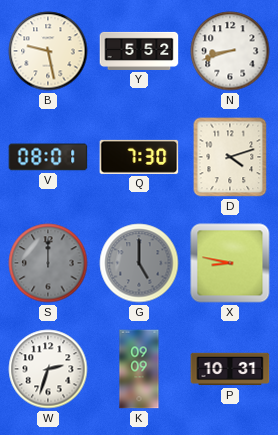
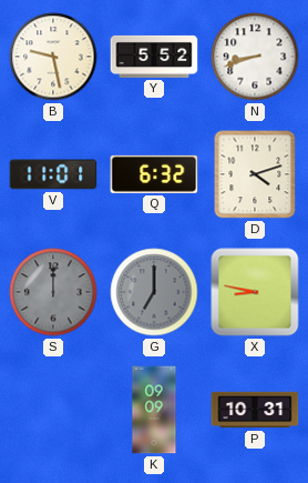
V: 08:01 -> 11:01 (53, 174)
Q: 7:30 -> 6:32 (154, 174)
G: 5:00 -> 7:00 (154, 292)
W: 2:33 -> none (48, 369)
